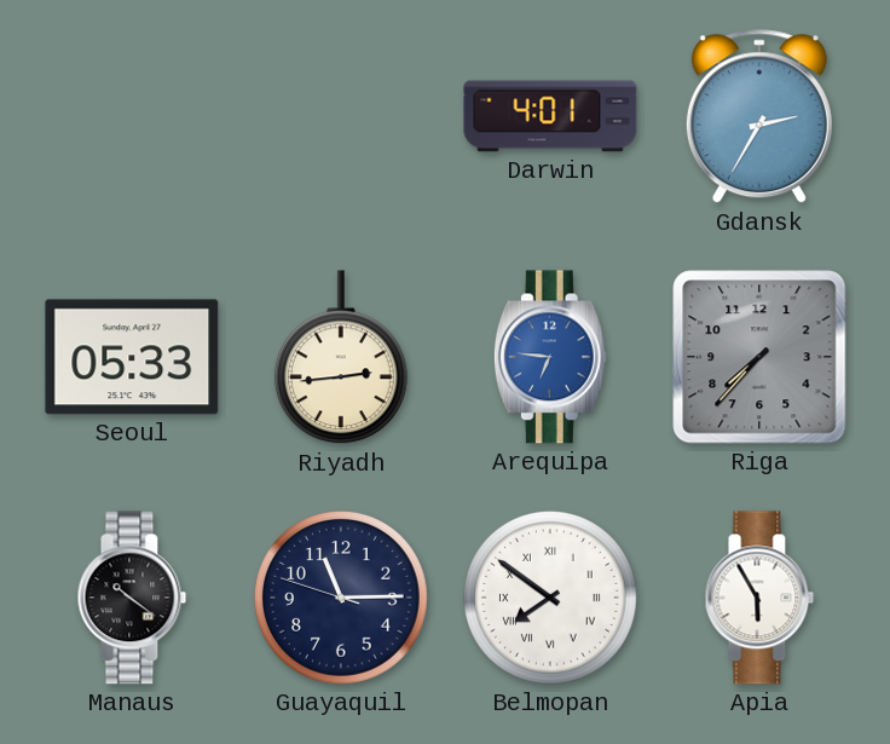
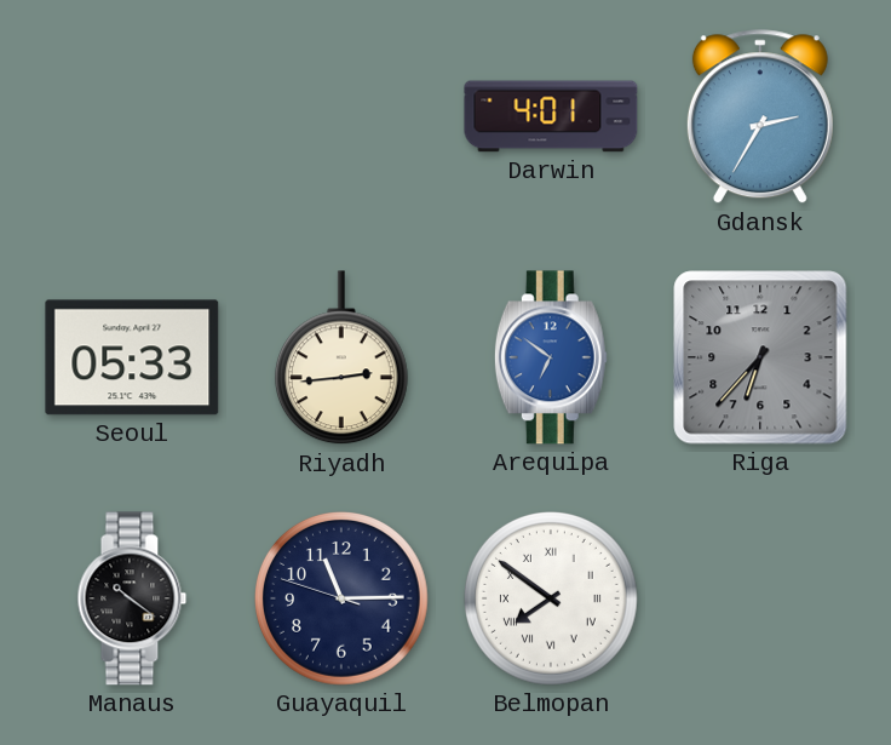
Arequipa: 6:46 -> 6:51 (551, 357)
Riga: 7:37 -> 6:37 (760, 357)
Apia: 5:55 -> none (759, 598)
